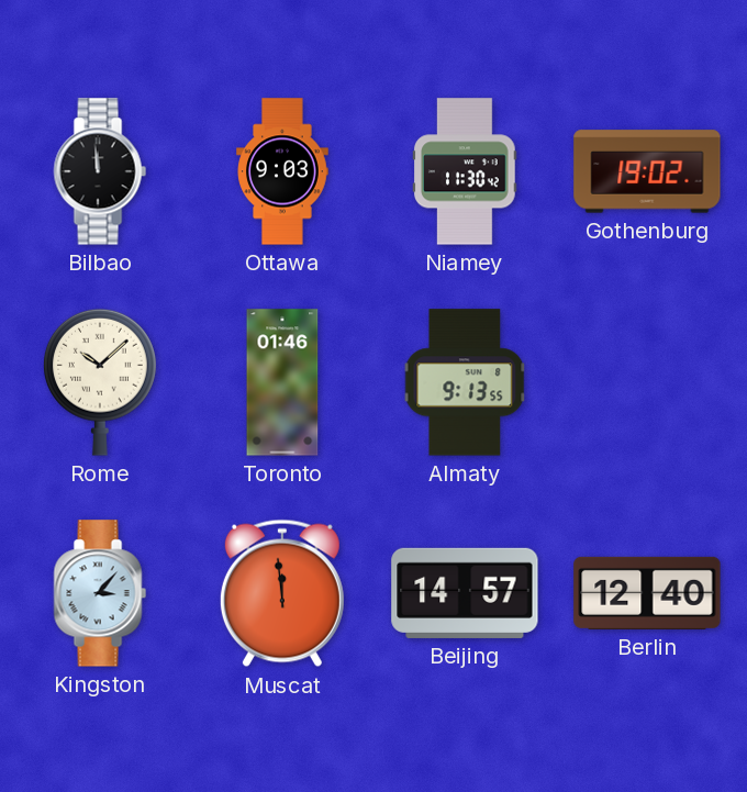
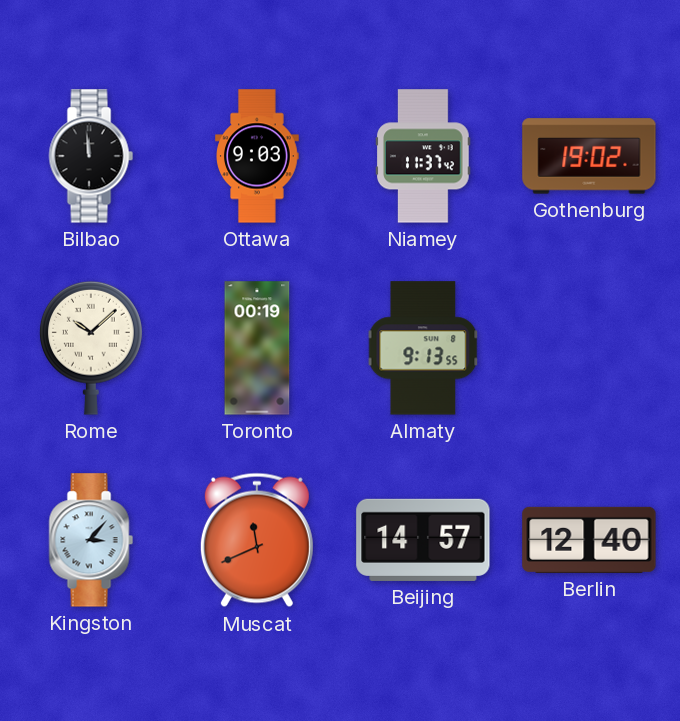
Niamey: 11:30 -> 11:37 (423, 156)
Toronto: 01:46 -> 00:19 (257, 348)
Muscat: 11:59 -> 11:41 (257, 540)
